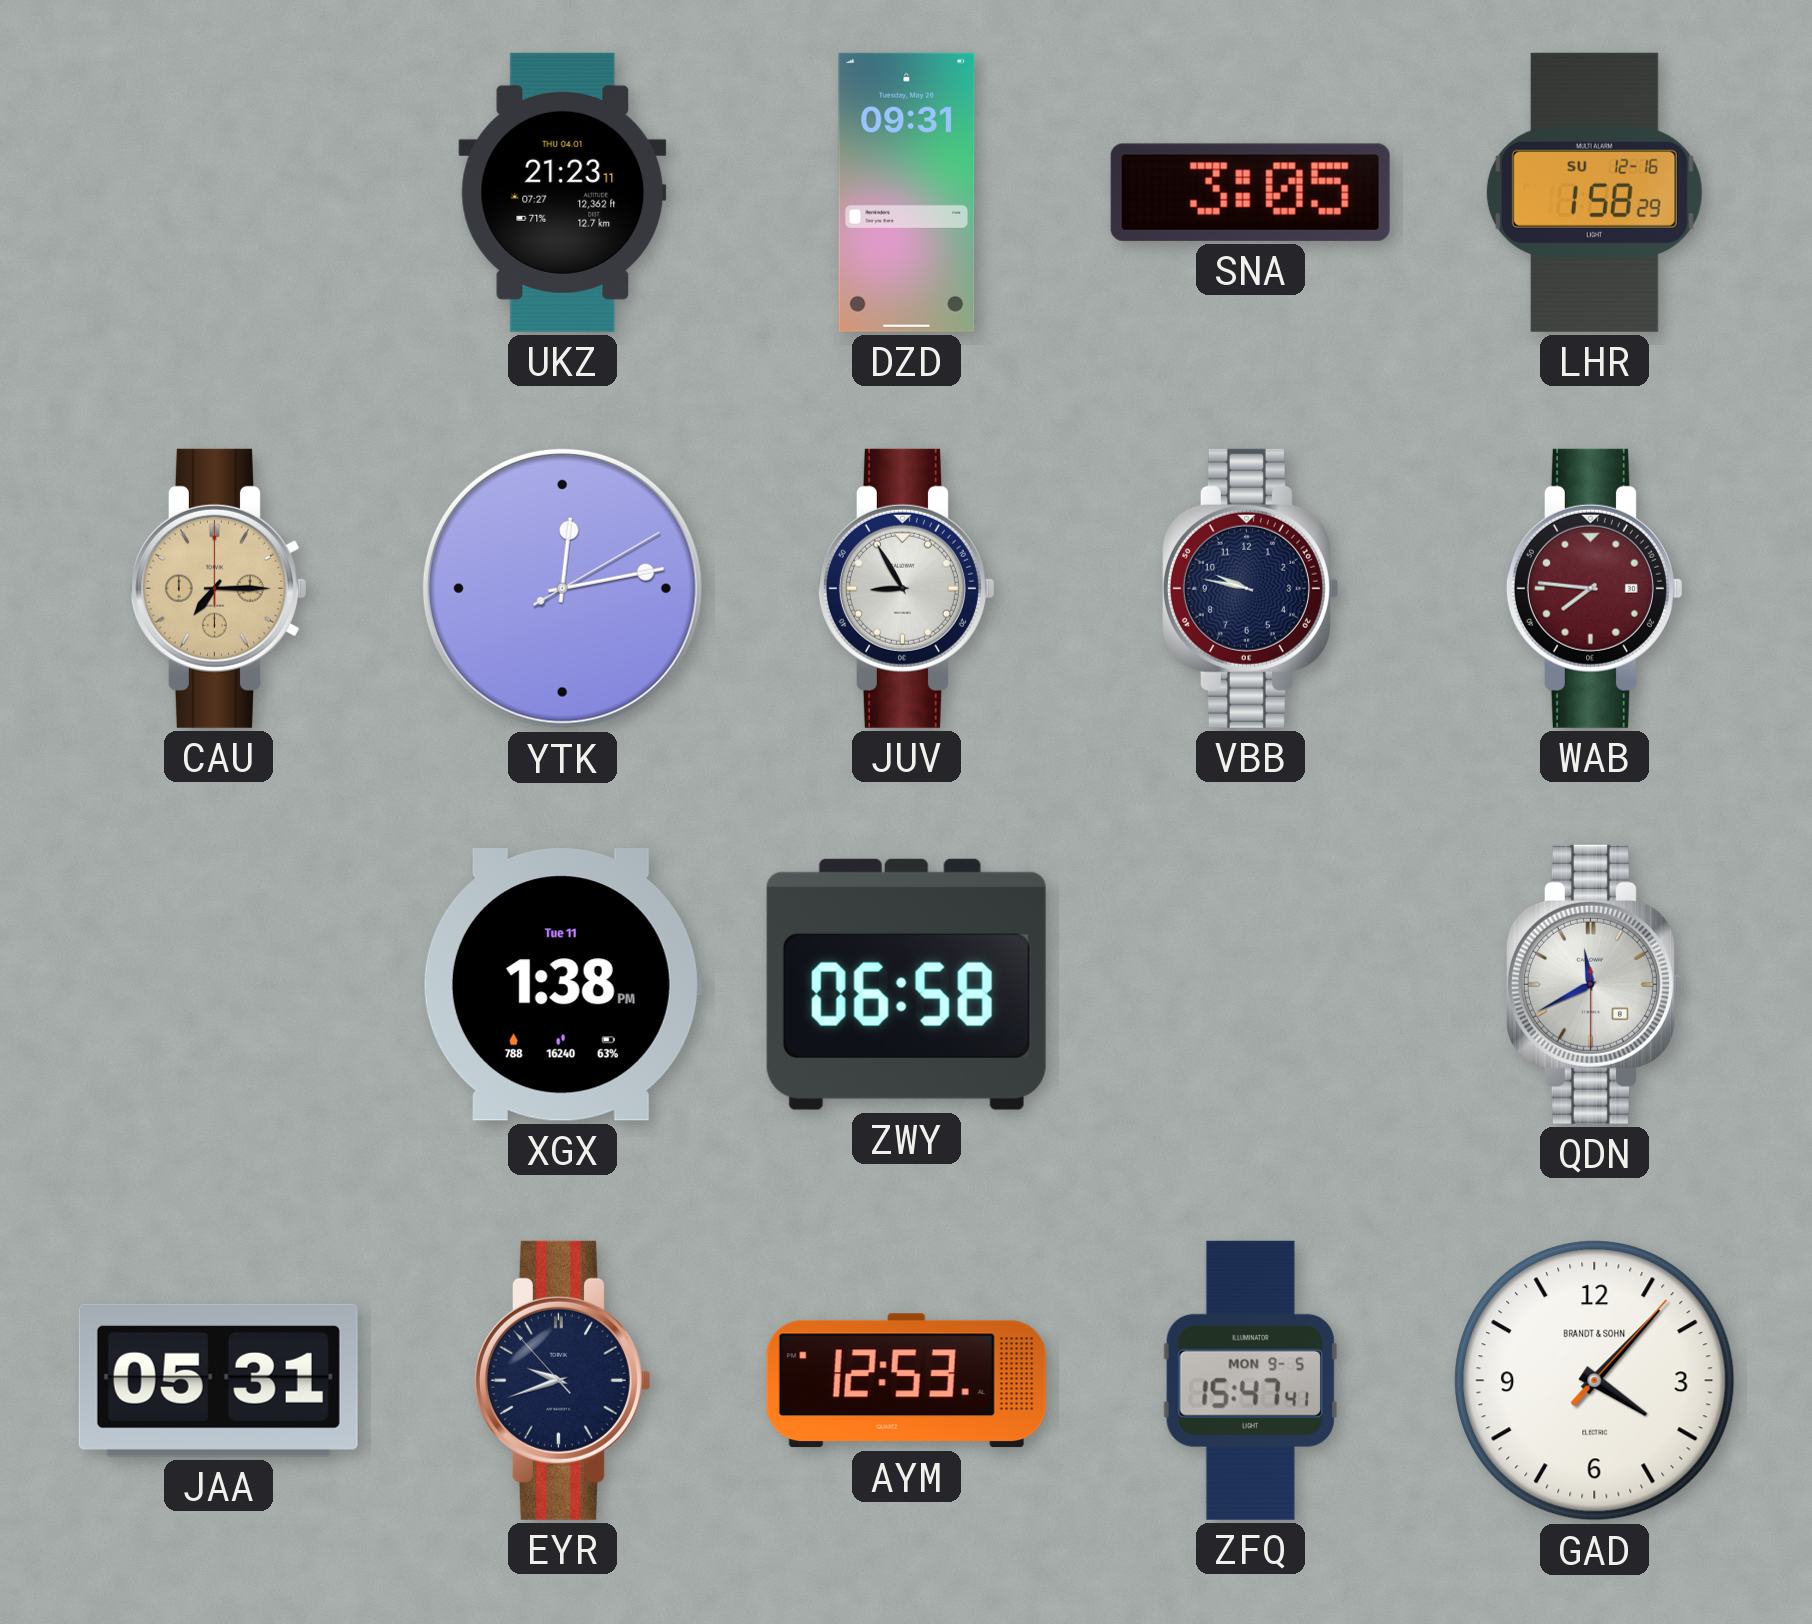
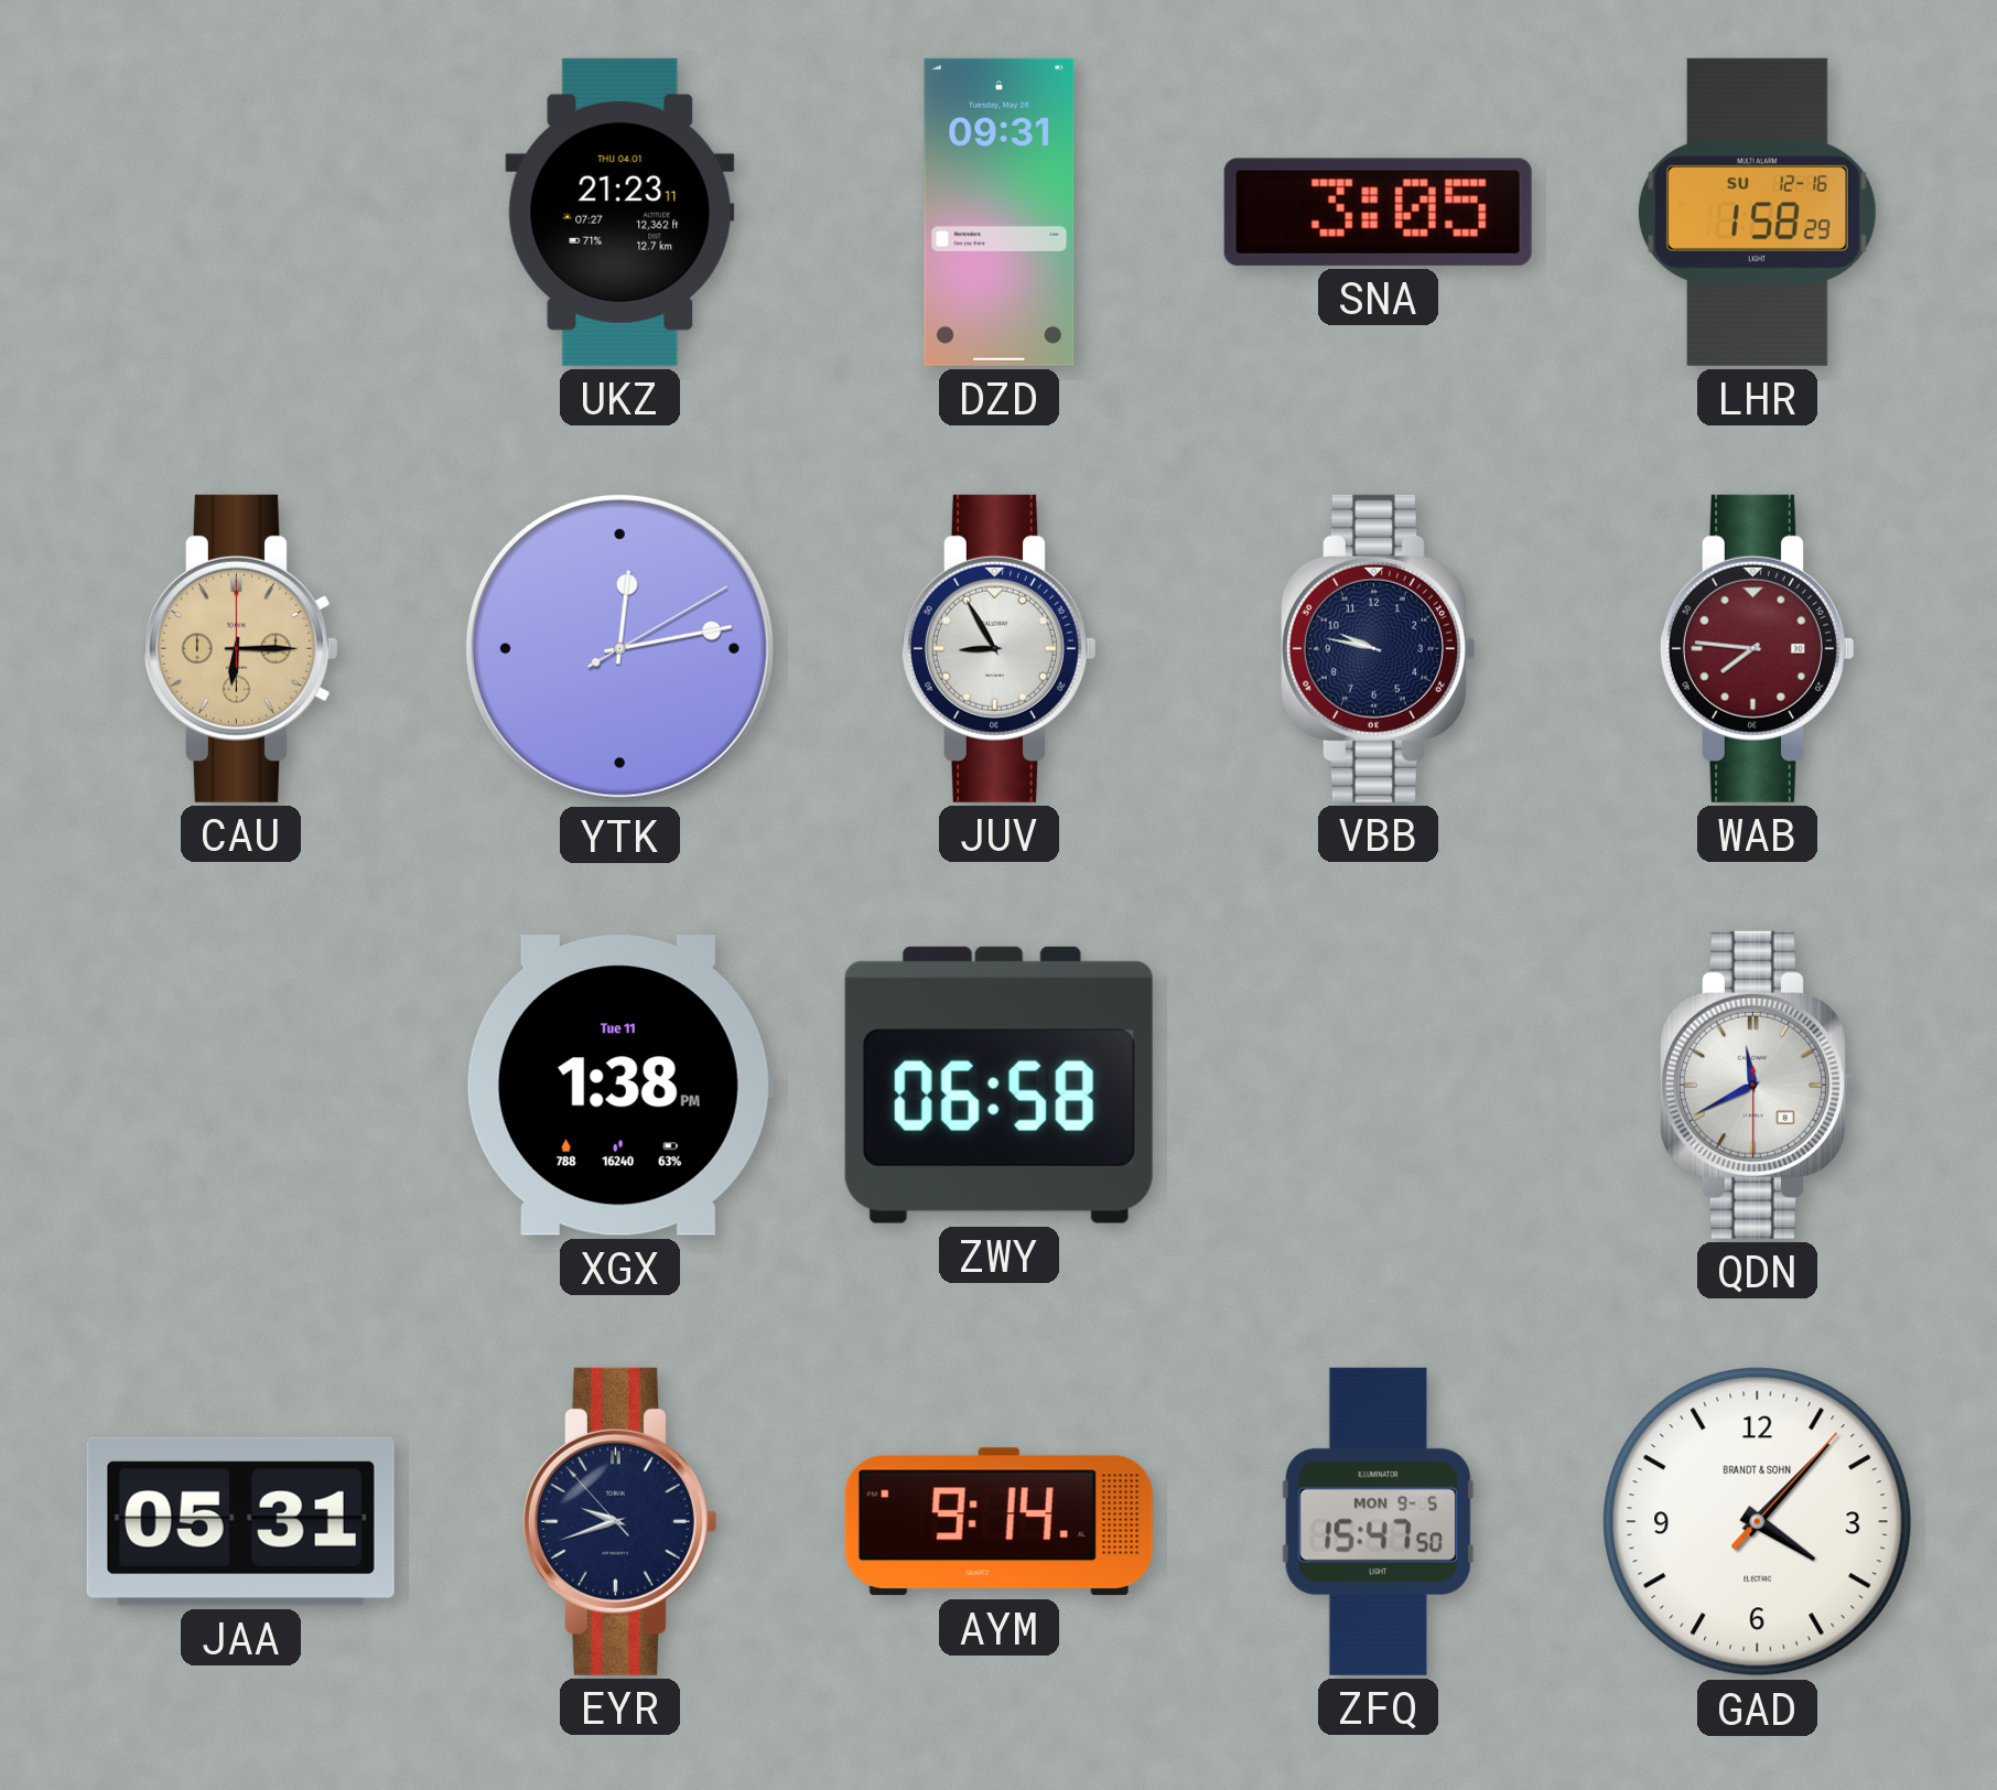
CAU: 7:15 -> 6:15 (240, 648)
AYM: 12:53 -> 9:14 (998, 1522)
ZFQ: 15:47:41 -> 15:47:50 (1378, 1521)
